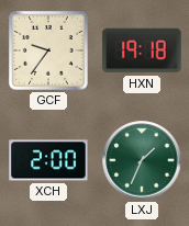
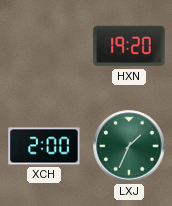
GCF: 9:36 -> none (48, 50)
HXN: 19:18 -> 19:20 (129, 46)
